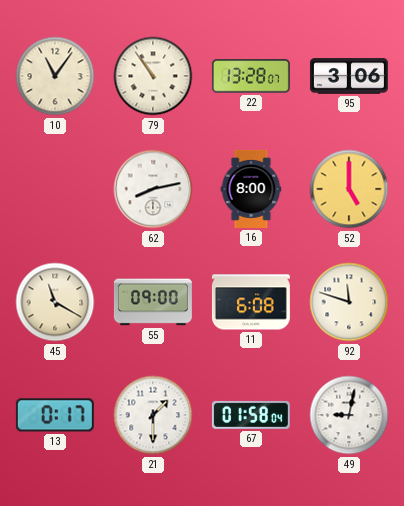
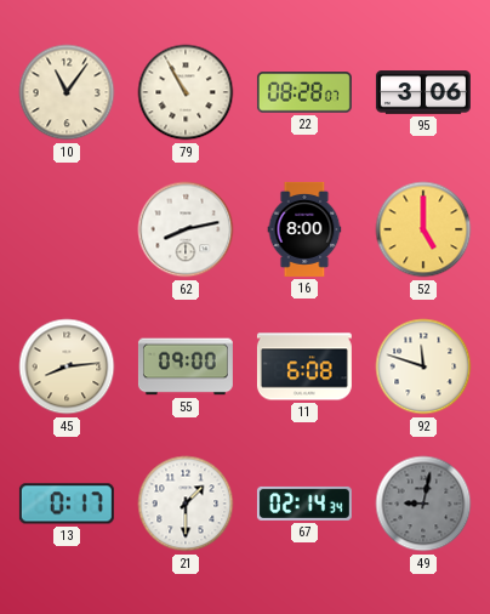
79: 10:54 -> 10:55 (186, 92)
22: 13:28 -> 08:28 (304, 92)
45: 11:20 -> 8:14 (67, 366)
67: 01:58 -> 02:14 (304, 504)
49 dial: white -> grey (423, 504)
